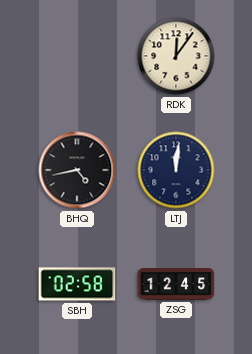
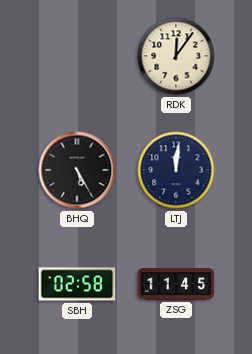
BHQ: 4:43 -> 5:25 (77, 170)
ZSG: 12:45 -> 11:45 (176, 285)
